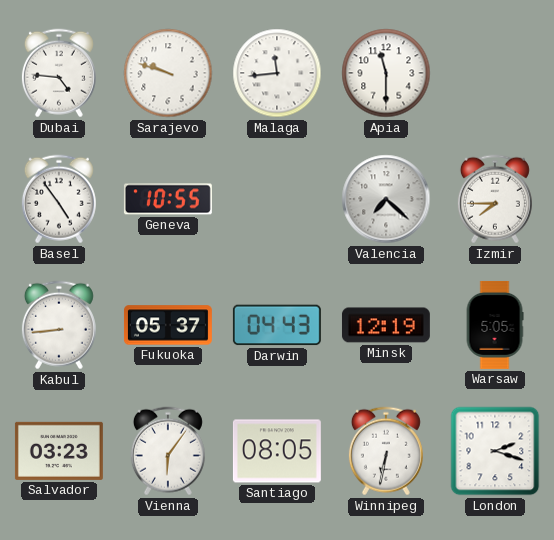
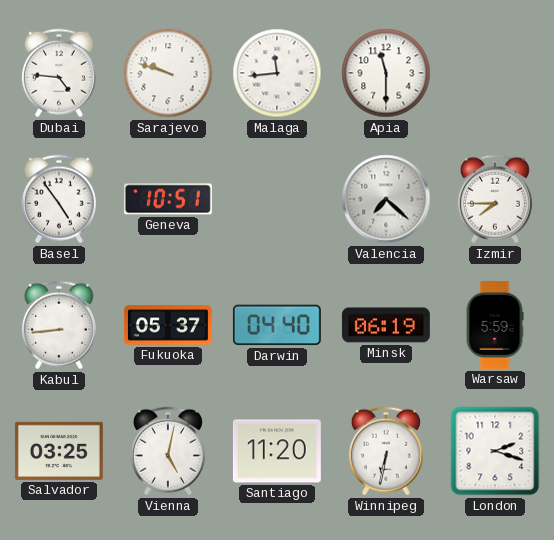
Geneva: 10:55 -> 10:51 (168, 199)
Darwin: 04:43 -> 04:40 (277, 325)
Minsk: 12:19 -> 06:19 (386, 325)
Warsaw: 5:05 -> 5:59 (495, 325)
Salvador: 03:23 -> 03:25 (59, 451)
Vienna: 6:06 -> 5:02 (168, 451)
Santiago: 08:05 -> 11:20 (277, 451)
